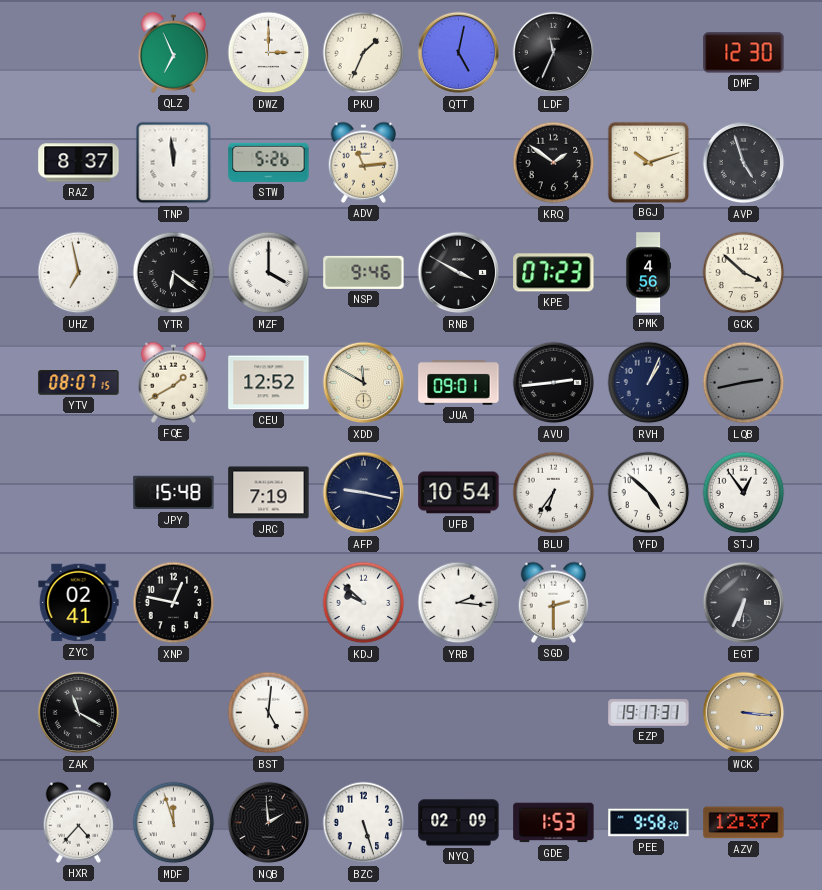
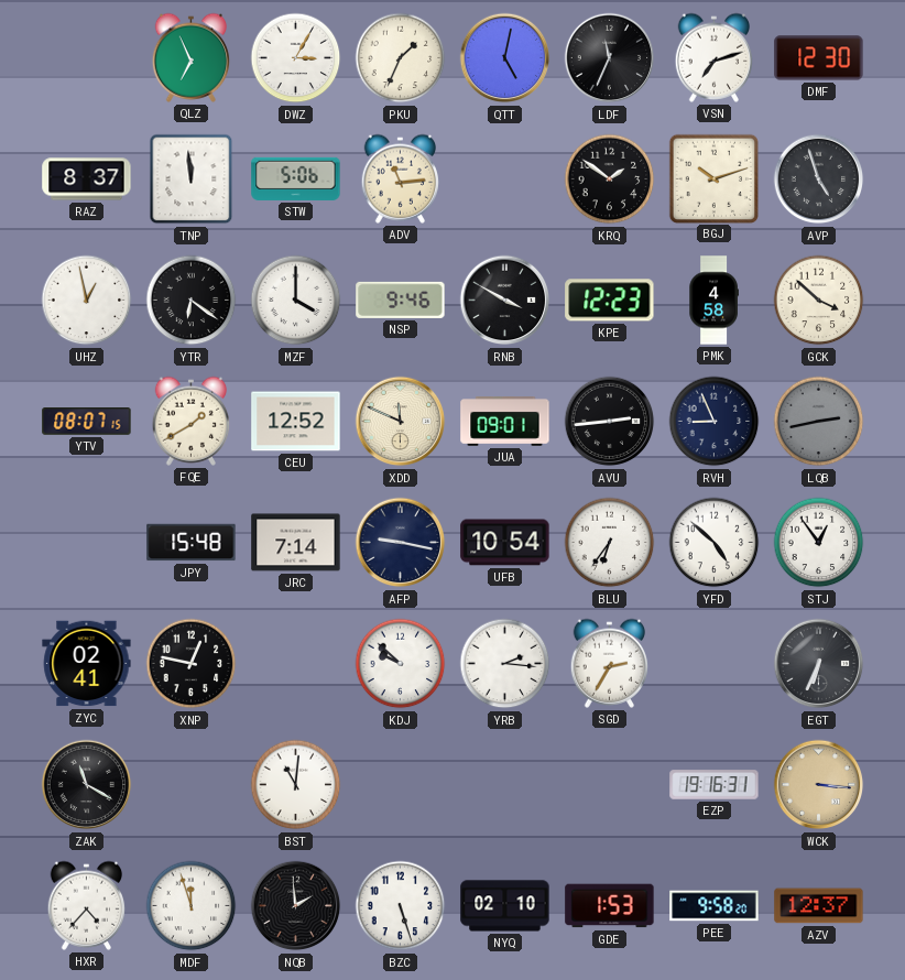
DWZ: 3:00 -> 3:05 (296, 58)
VSN: none -> 7:12 (715, 57)
STW: 5:26 -> 5:06 (296, 178)
UHZ: 6:58 -> 12:58 (87, 301)
KPE: 07:23 -> 12:23 (610, 301)
PMK: 4:56 -> 4:58 (713, 301)
XDD: 11:50 -> 11:49 (401, 422)
RVH: 1:04 -> 8:56 (715, 422)
JRC: 7:19 -> 7:14 (296, 543)
SGD: 2:30 -> 2:35 (610, 663)
BST: 5:01 -> 11:01 (296, 785)
EZP: 19:17 -> 19:16 (715, 785)
NYQ: 02:09 -> 02:10 (505, 906)
